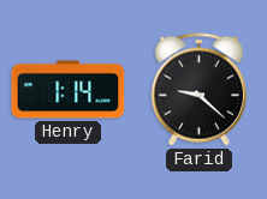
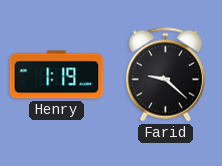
Henry: 1:14 -> 1:19 (57, 75)
